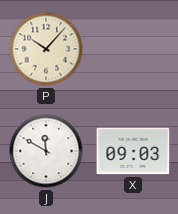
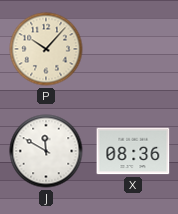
X: 09:03 -> 08:36 (133, 151)
